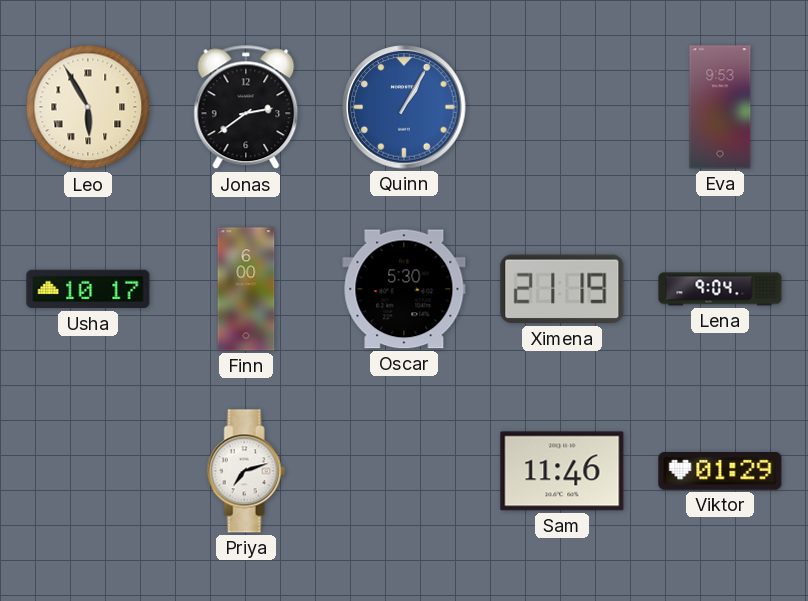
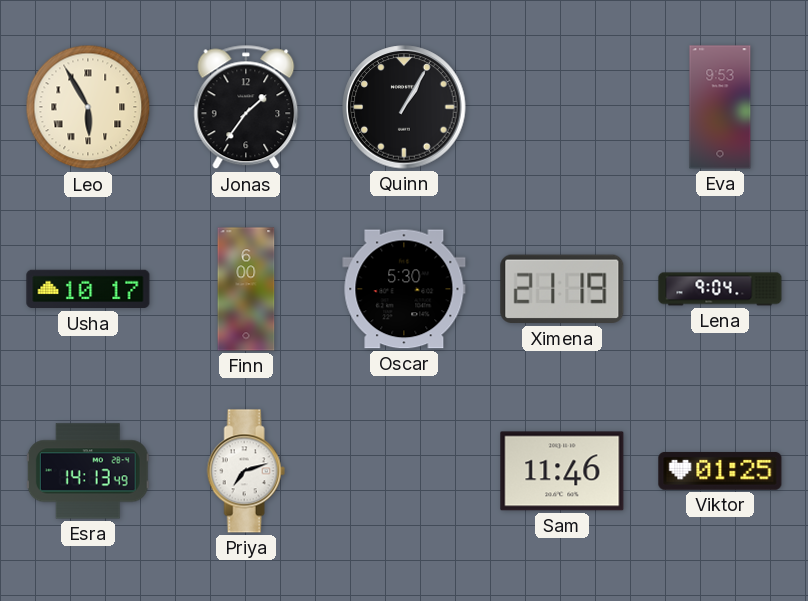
Jonas: 2:39 -> 1:36 (246, 107)
Quinn dial: blue -> black (404, 107)
Esra: none -> 14:13 (88, 471)
Viktor: 01:29 -> 01:25 (720, 471)
